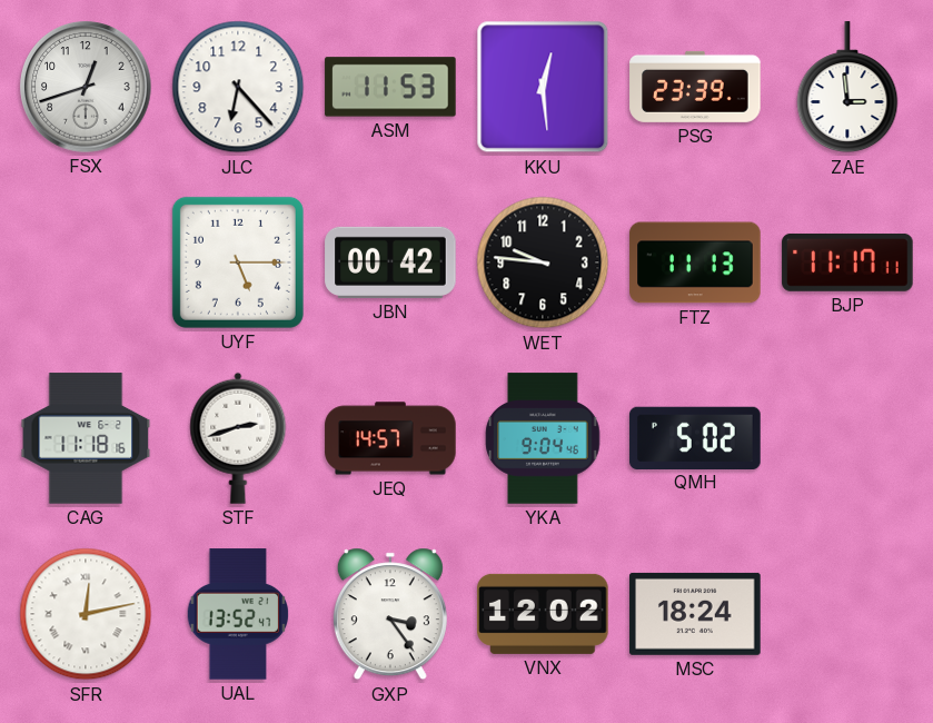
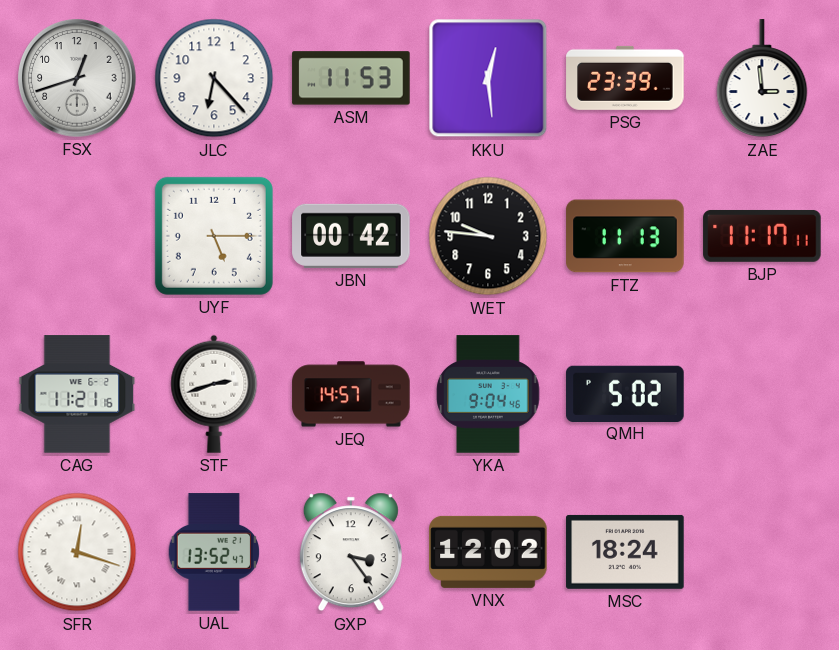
CAG: 11:18 -> 11:21 (77, 394)
SFR: 12:13 -> 12:18 (77, 552)
